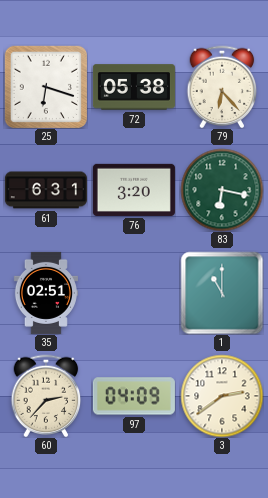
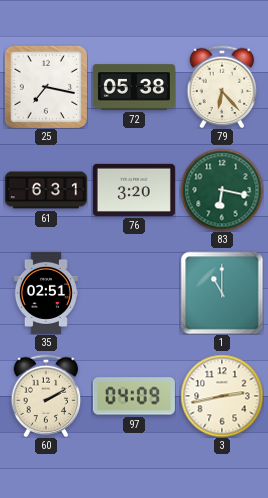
25: 6:18 -> 7:17 (45, 86)
60: 2:37 -> 2:10 (46, 396)
3: 2:39 -> 2:43 (222, 396)
